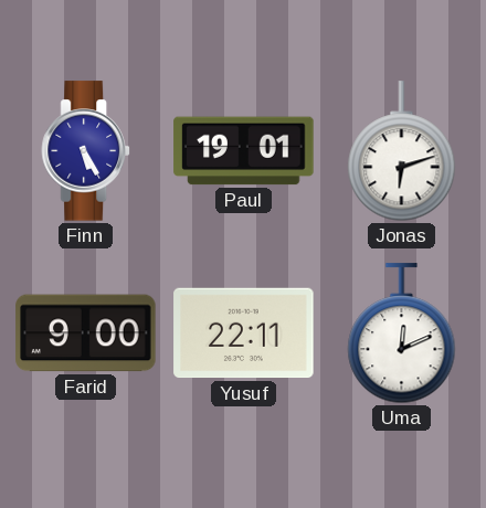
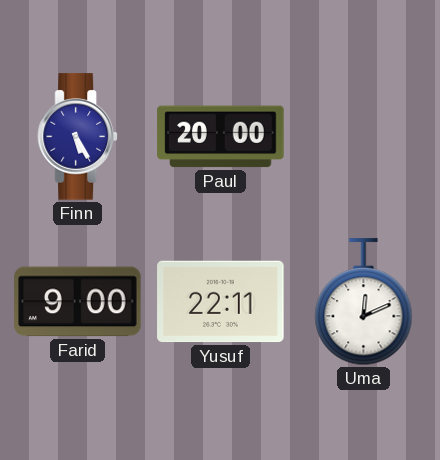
Paul: 19:01 -> 20:00 (221, 137)
Jonas: 6:12 -> none (402, 151)
